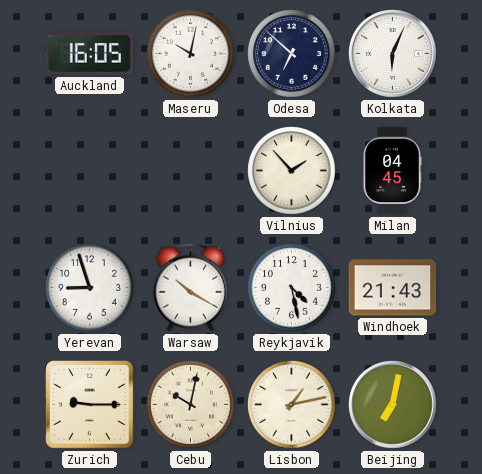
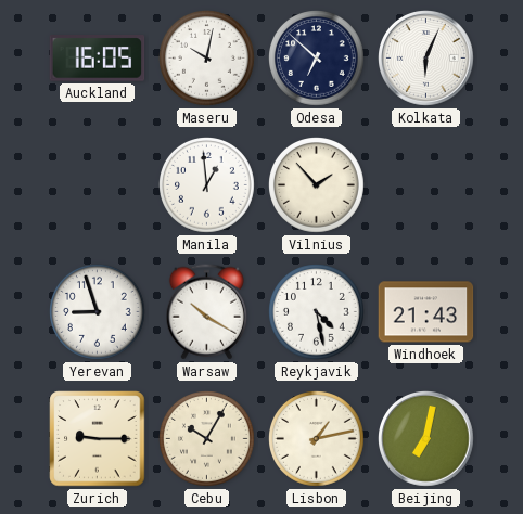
Manila: none -> 12:59 (207, 185)
Milan: 04:45 -> none (392, 171)
Cebu: 10:02 -> 10:05 (207, 439)
